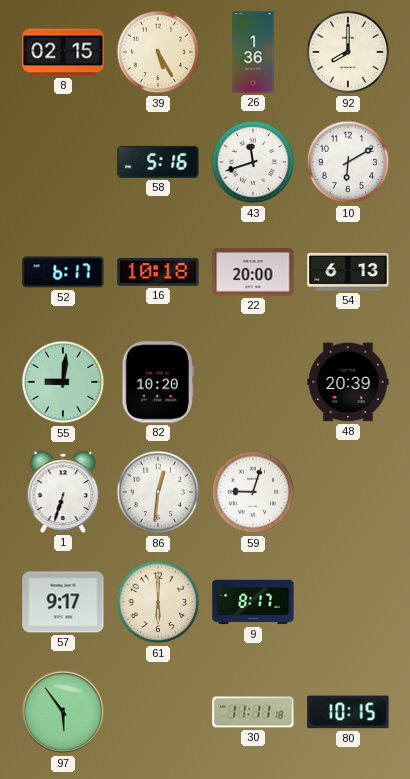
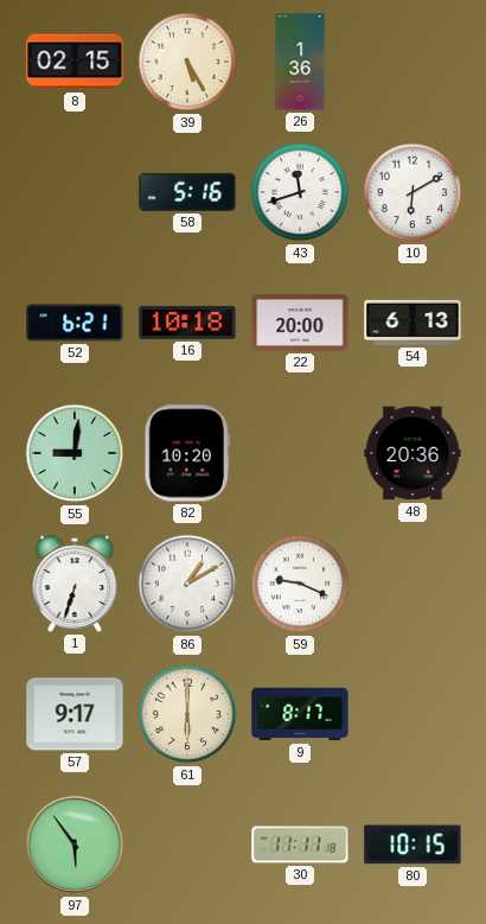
92: 8:00 -> none (348, 52)
52: 6:17 -> 6:21 (75, 323)
48: 20:39 -> 20:36 (413, 453)
86: 12:31 -> 1:10 (187, 584)
59: 9:03 -> 9:19 (300, 584)
